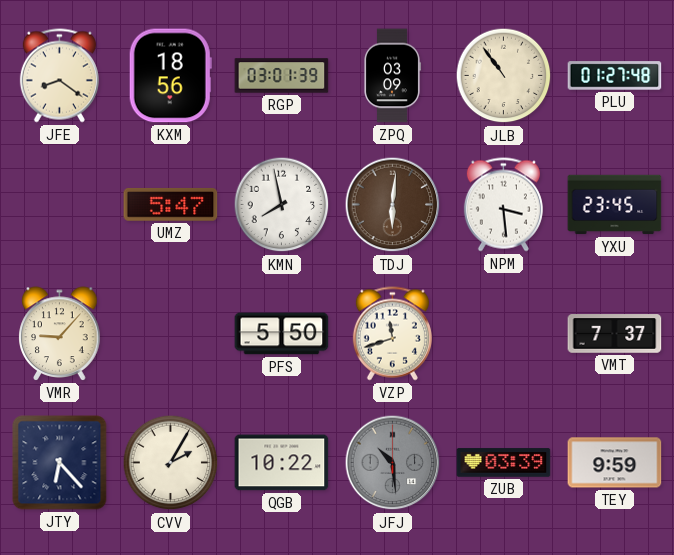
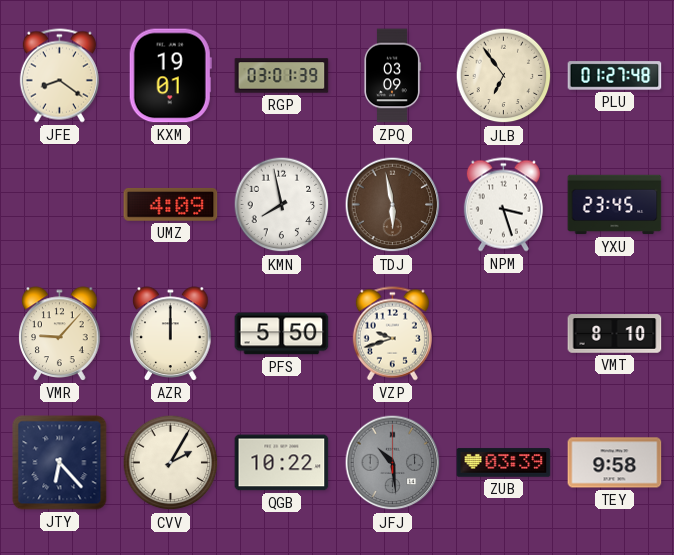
KXM: 18:56 -> 19:01 (170, 76)
JLB: 10:54 -> 6:54 (504, 76)
UMZ: 5:47 -> 4:09 (171, 204)
TDJ: 6:01 -> 5:58 (393, 205)
NPM: 3:29 -> 3:27 (503, 205)
AZR: none -> 12:00 (171, 334)
VZP: 11:42 -> 9:42 (392, 334)
VMT: 7:37 -> 8:10 (615, 334)
TEY: 9:59 -> 9:58 (615, 463)
